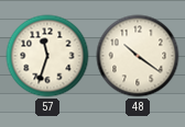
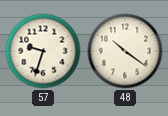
57: 11:33 -> 9:33 (43, 51)
